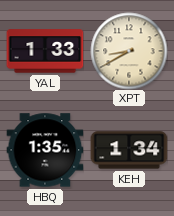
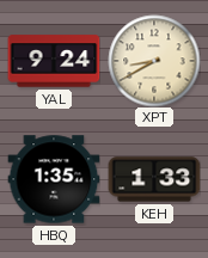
YAL: 1:33 -> 9:24 (54, 61)
KEH: 1:34 -> 1:33 (154, 179)
